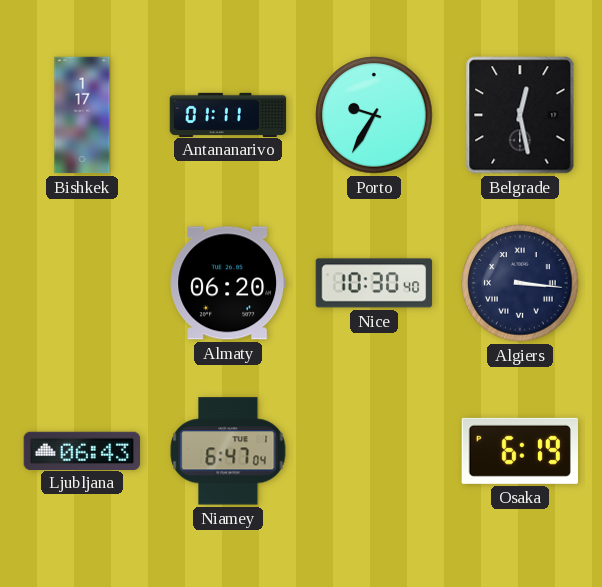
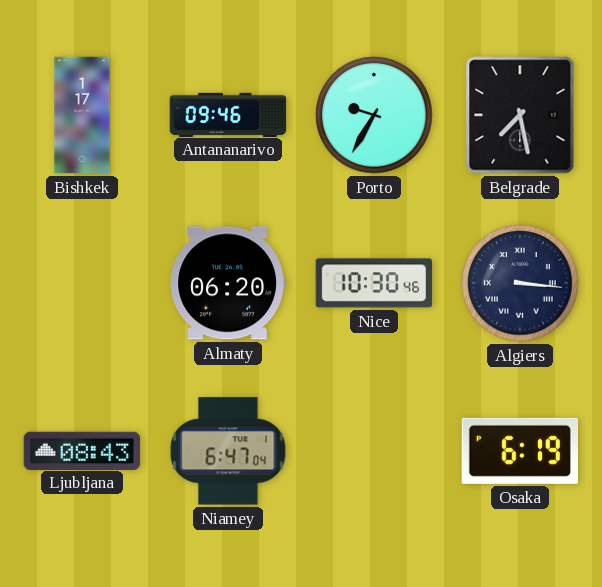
Antananarivo: 01:11 -> 09:46 (228, 114)
Belgrade: 12:28 -> 7:28 (520, 115)
Nice: 10:30:40 -> 10:30:46 (374, 283)
Ljubljana: 06:43 -> 08:43 (82, 450)
